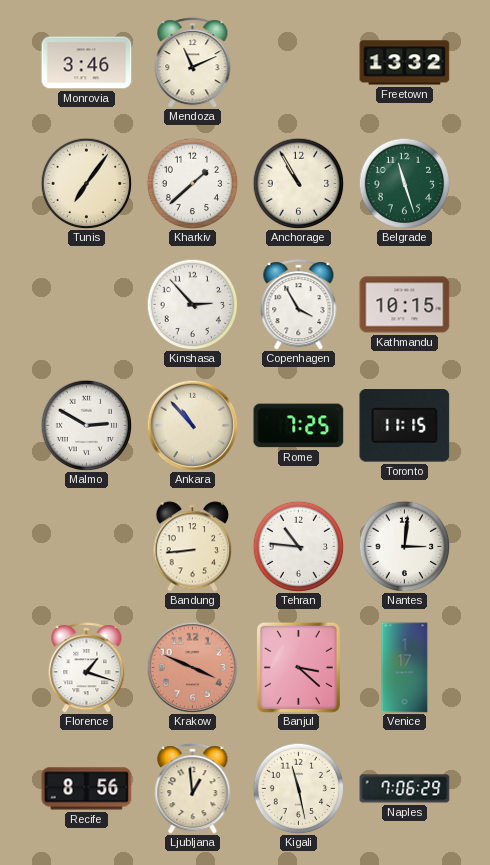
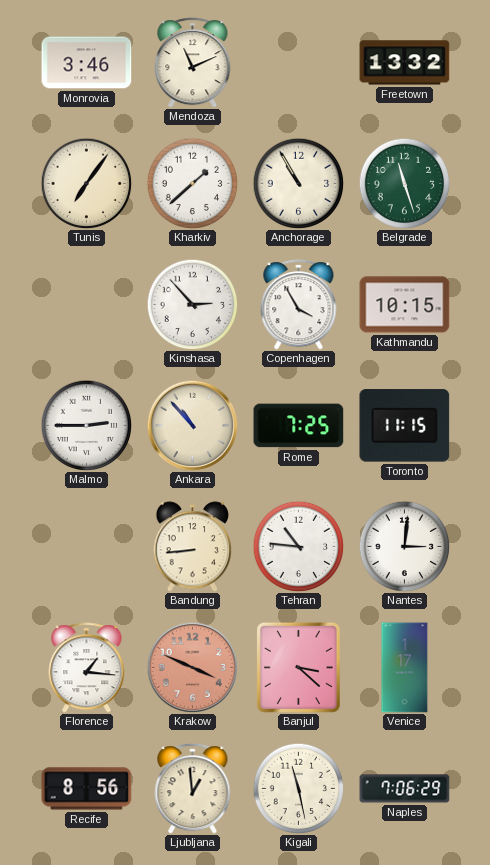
Malmo: 2:50 -> 2:45 (86, 425)
Florence: 1:18 -> 1:16 (87, 668)
